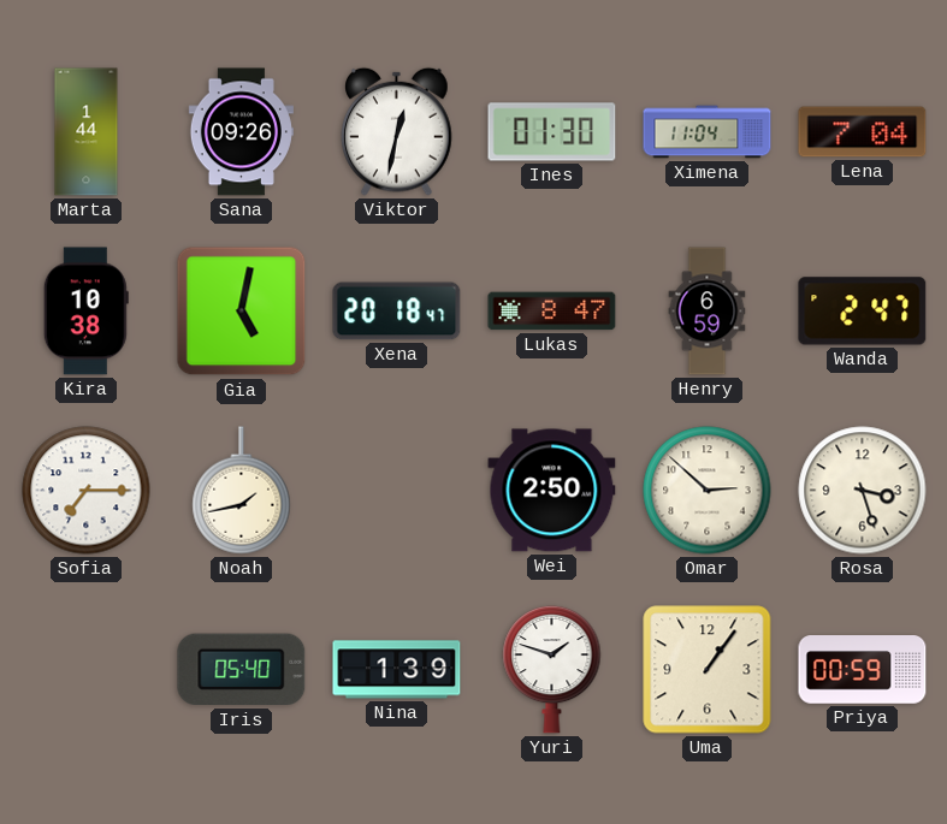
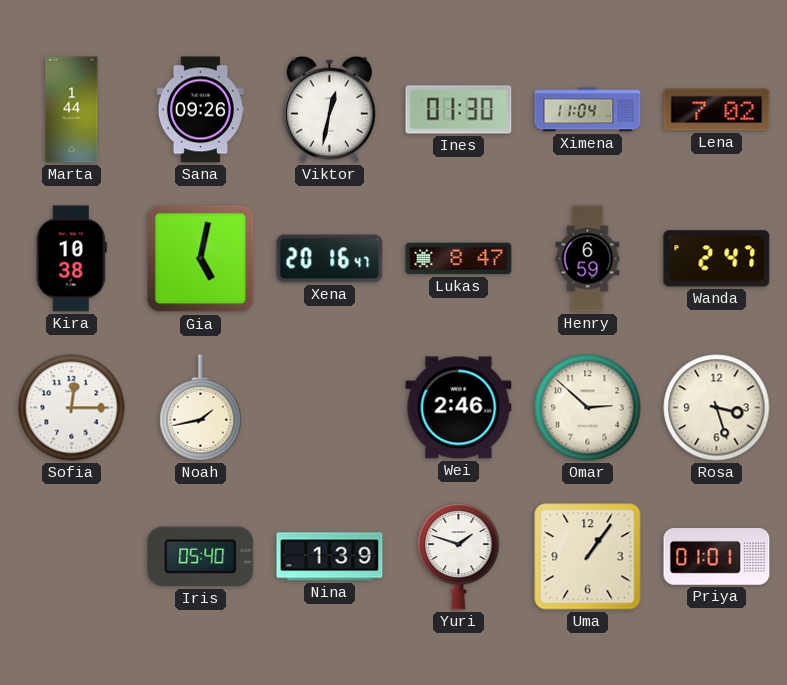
Lena: 7:04 -> 7:02 (717, 110)
Xena: 20:18 -> 20:16 (330, 259)
Sofia: 7:15 -> 12:15 (72, 408)
Wei: 2:50 -> 2:46 (459, 408)
Priya: 00:59 -> 01:01 (717, 557)
